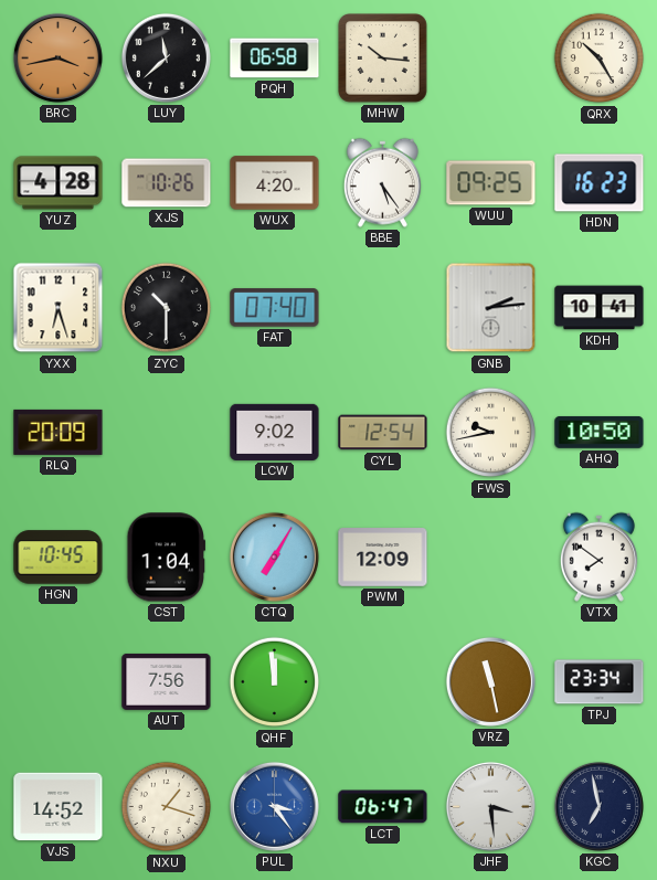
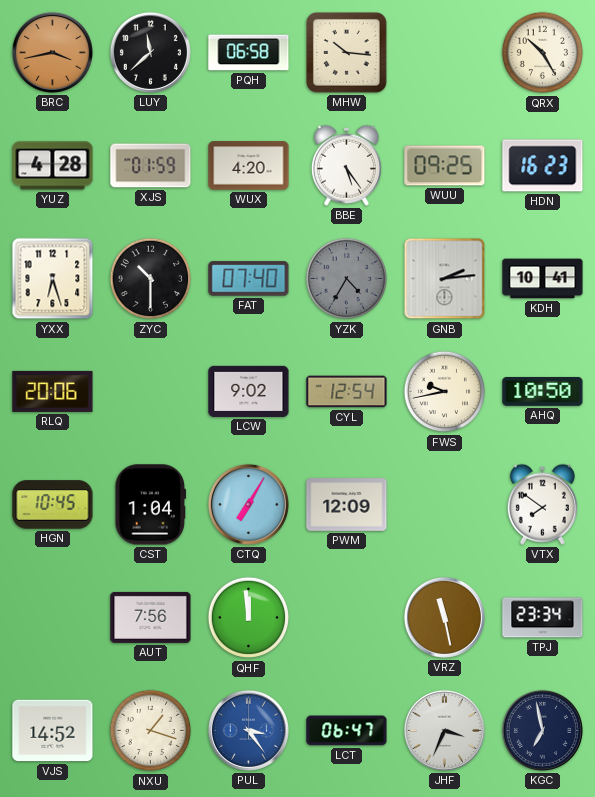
XJS: 10:26 -> 01:59 (151, 166)
YZK: none -> 4:35 (347, 279)
RLQ: 20:09 -> 20:06 (53, 391)
JHF: 3:29 -> 3:34 (444, 730)
